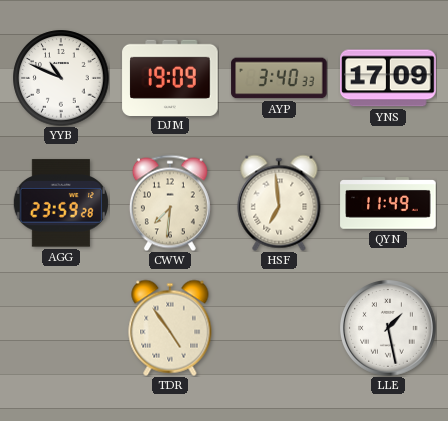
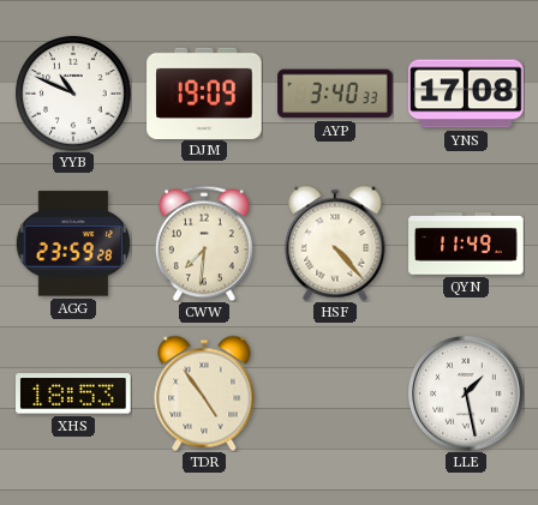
YNS: 17:09 -> 17:08 (466, 94)
HSF: 6:59 -> 4:23 (335, 244)
XHS: none -> 18:53 (73, 393)
